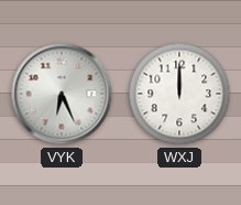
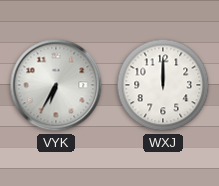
VYK: 6:26 -> 6:35 (56, 85)
